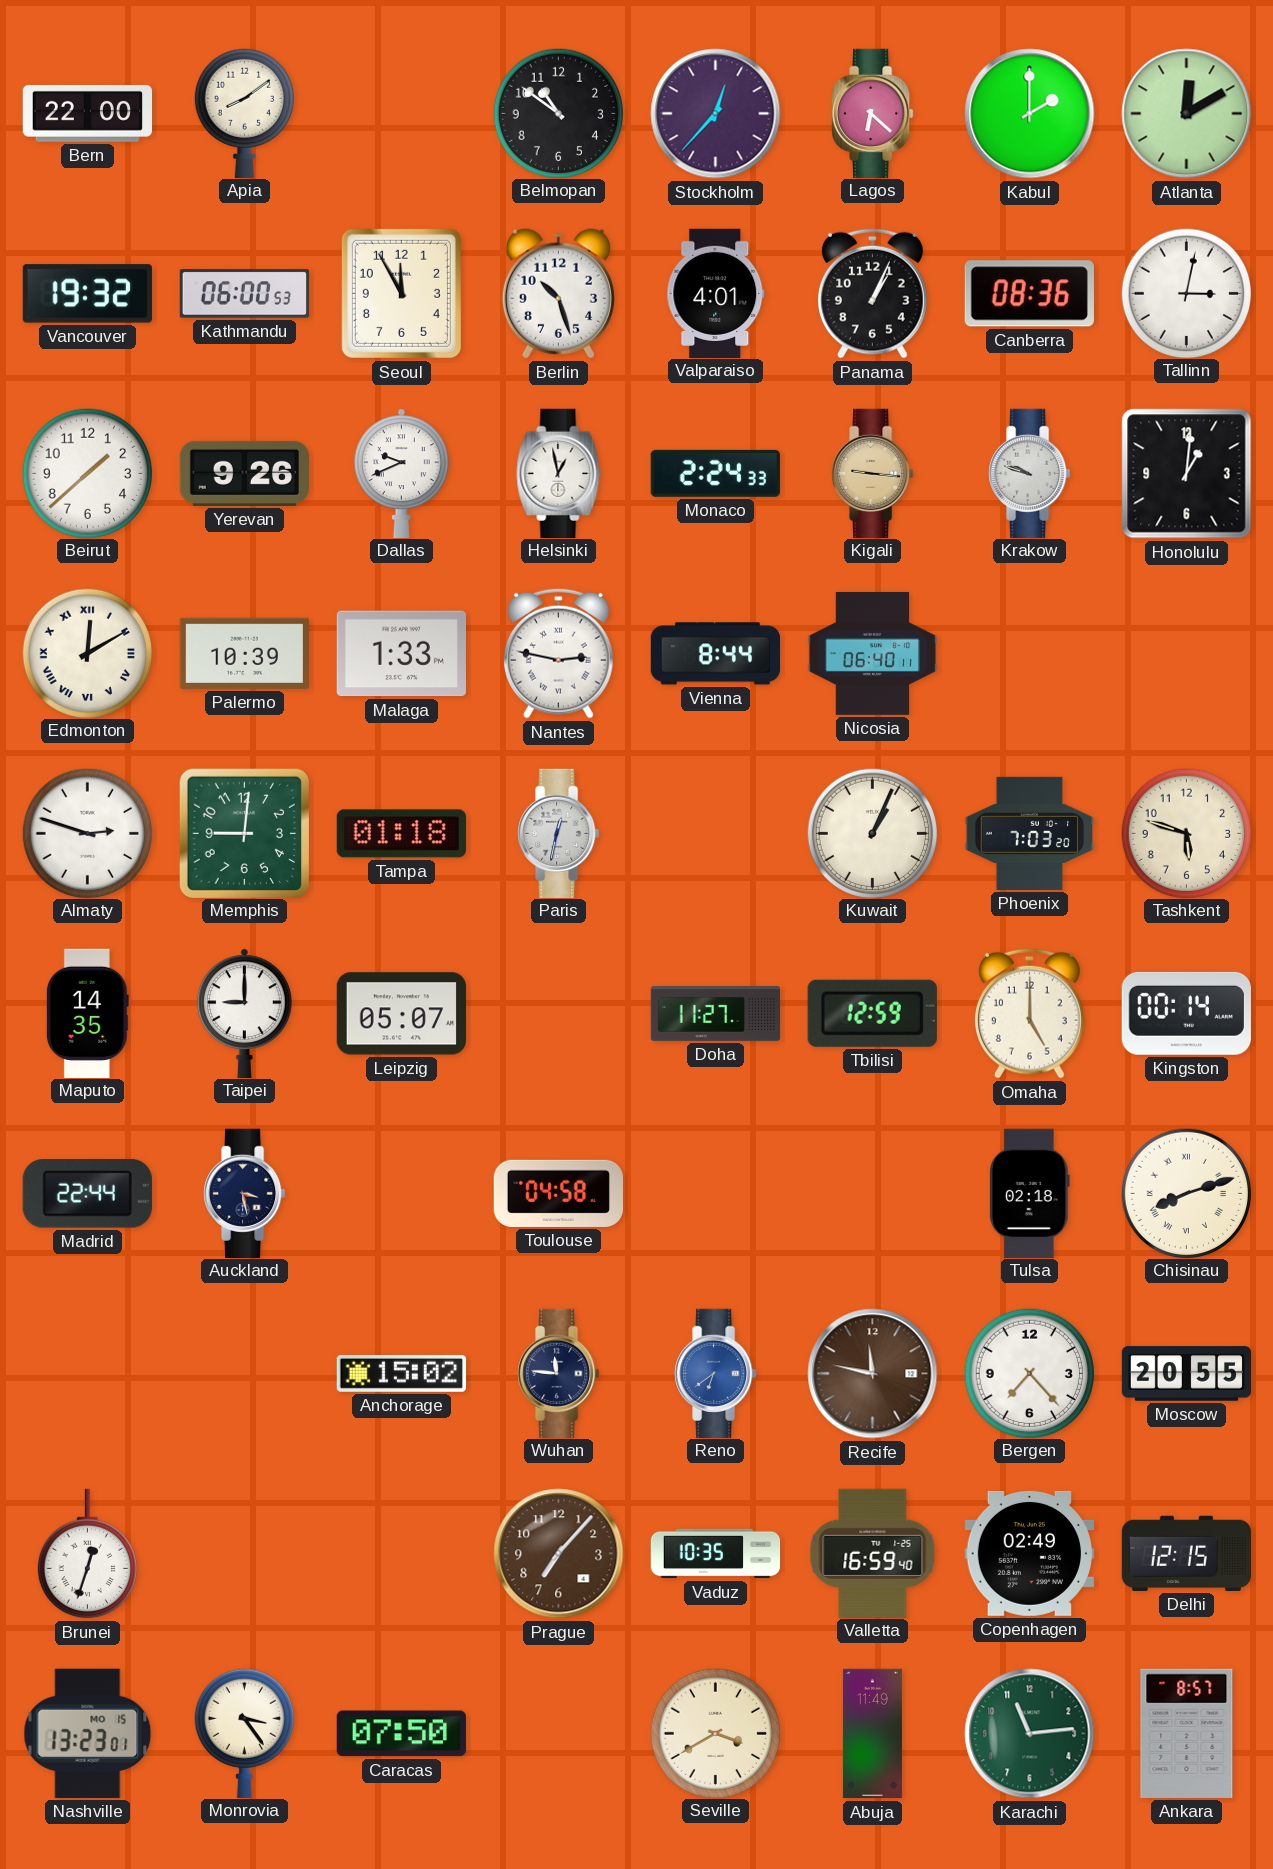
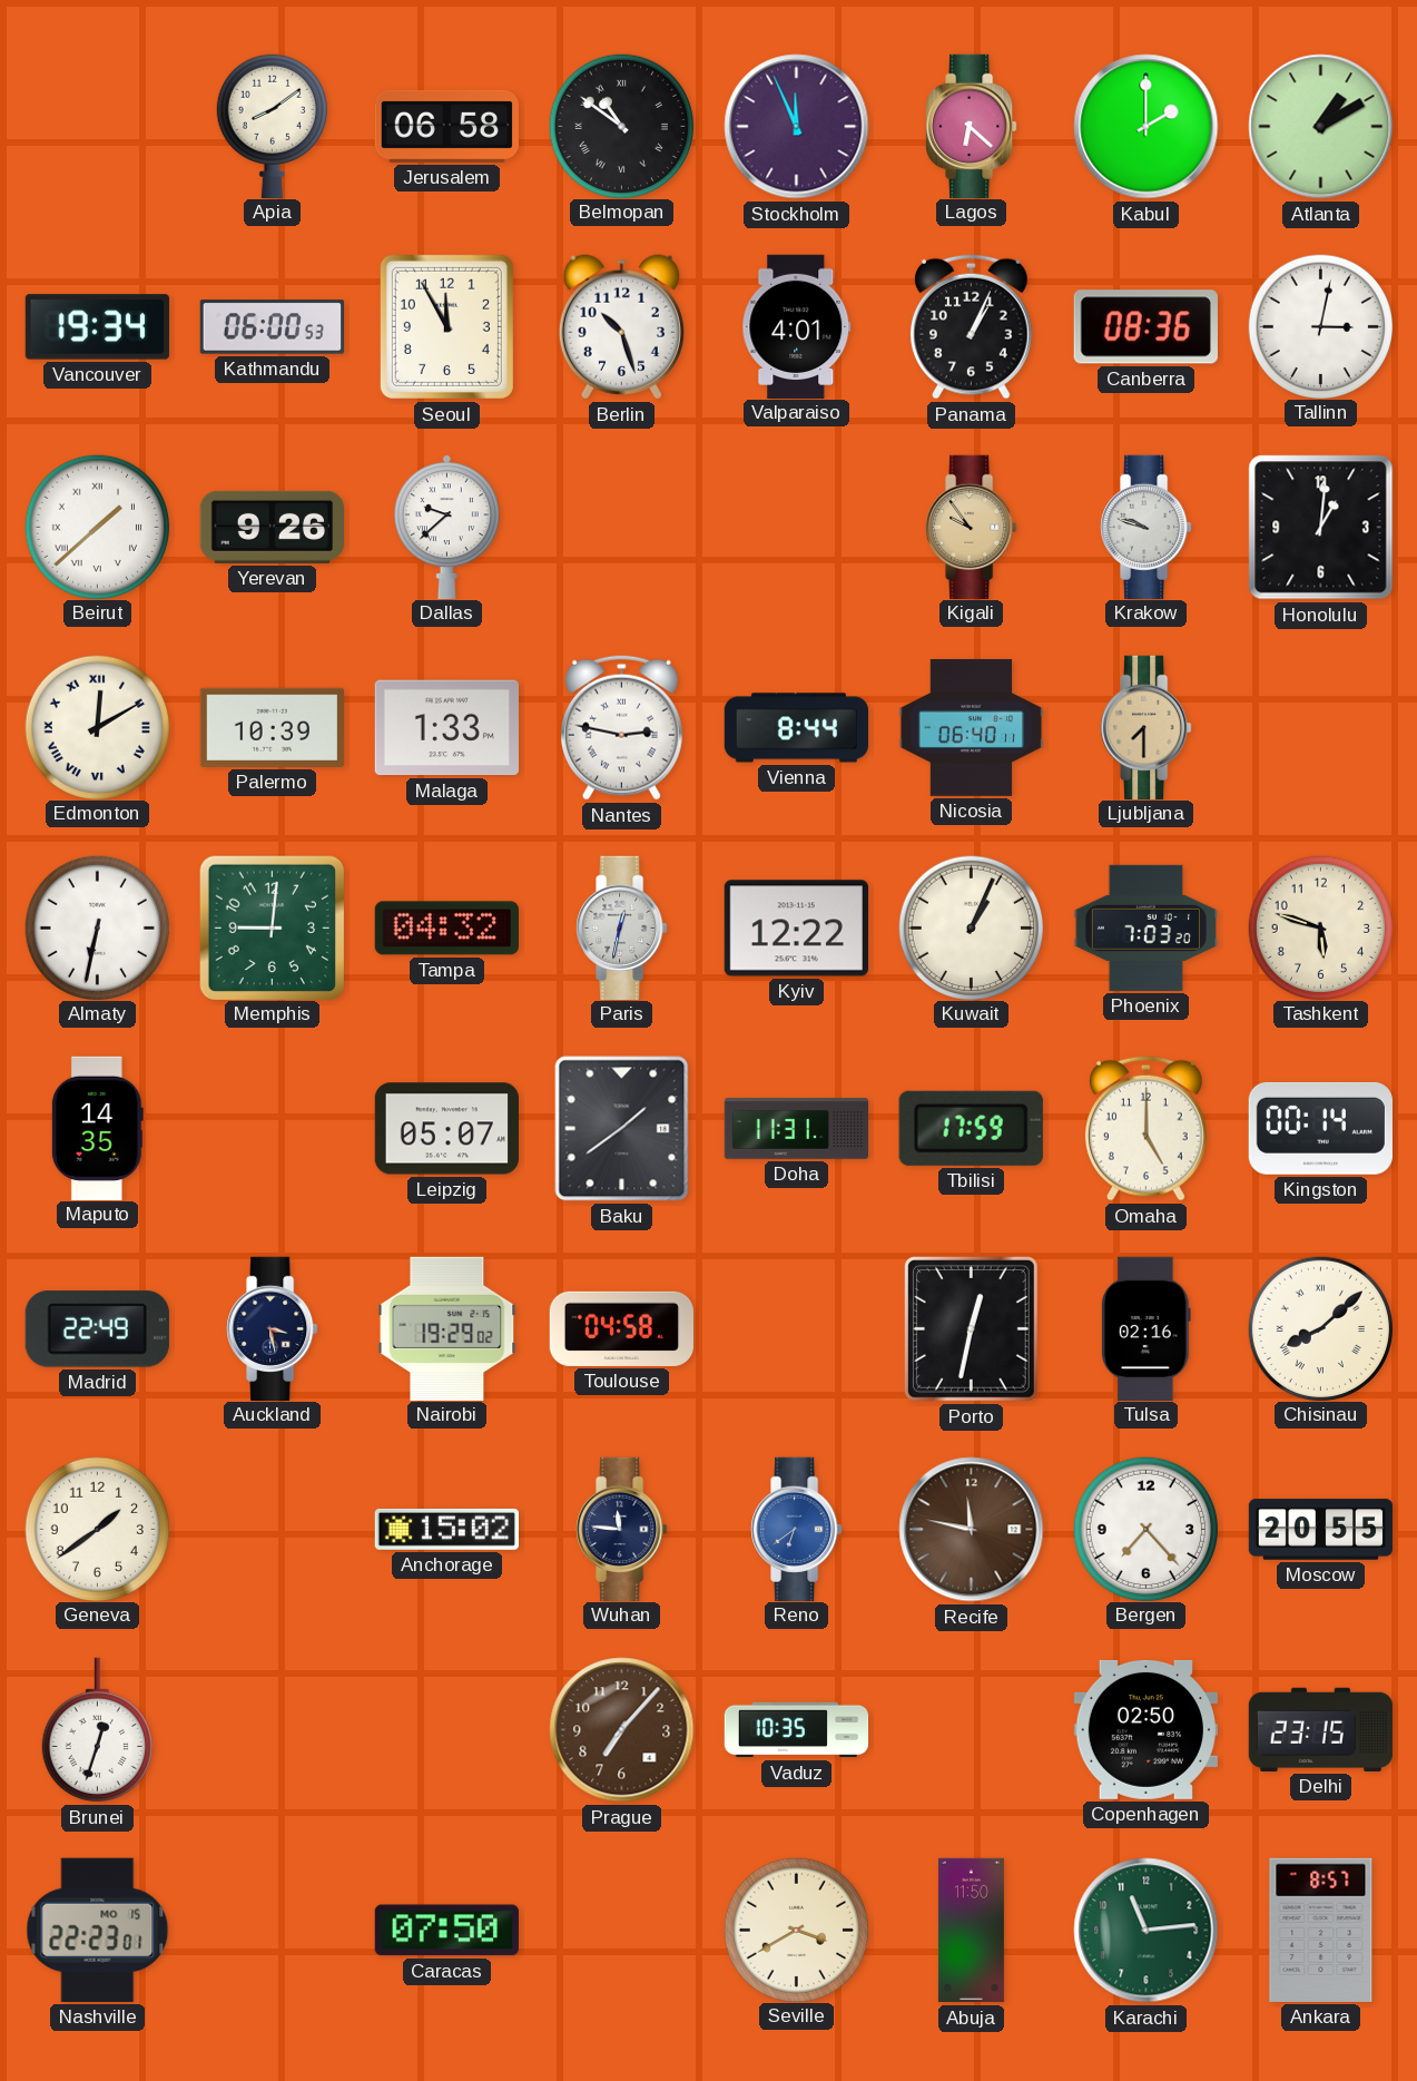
Bern: 22:00 -> none (88, 113)
Jerusalem: none -> 06:58 (446, 126)
Belmopan numerals: Arabic -> Roman (621, 126)
Stockholm: 12:37 -> 11:56 (797, 127)
Atlanta: 12:10 -> 1:10 (1321, 127)
Vancouver: 19:32 -> 19:34 (97, 327)
Beirut numerals: Arabic -> Roman (97, 527)
Dallas: 9:41 -> 9:38 (446, 527)
Helsinki: 12:58 -> none (559, 473)
Monaco: 2:24 -> none (715, 473)
Kigali: 9:16 -> 9:54 (972, 527)
Ljubljana: none -> 7:30 (1147, 727)
Almaty: 2:48 -> 6:32 (97, 927)
Tampa: 01:18 -> 04:32 (446, 929)
Kyiv: none -> 12:22 (796, 929)
Taipei: 9:00 -> none (244, 1013)
Baku: none -> 1:39 (622, 1129)
Doha: 11:27 -> 11:31 (797, 1129)
Tbilisi: 12:59 -> 17:59 (971, 1128)
Madrid: 22:44 -> 22:49 (97, 1329)
Nairobi: none -> 19:29 (447, 1328)
Porto: none -> 12:32 (972, 1329)
Tulsa: 02:18 -> 02:16 (1147, 1328)
Chisinau: 8:12 -> 8:08 (1320, 1328)
Geneva: none -> 1:39 (97, 1529)
Valletta: 16:59 -> none (873, 1553)
Copenhagen: 02:49 -> 02:50 (1145, 1729)
Delhi: 12:15 -> 23:15 (1320, 1729)
Nashville: 13:23 -> 22:23 (98, 1930)
Monrovia: 3:24 -> none (244, 1733)
Abuja: 11:49 -> 11:50 (971, 1931)
